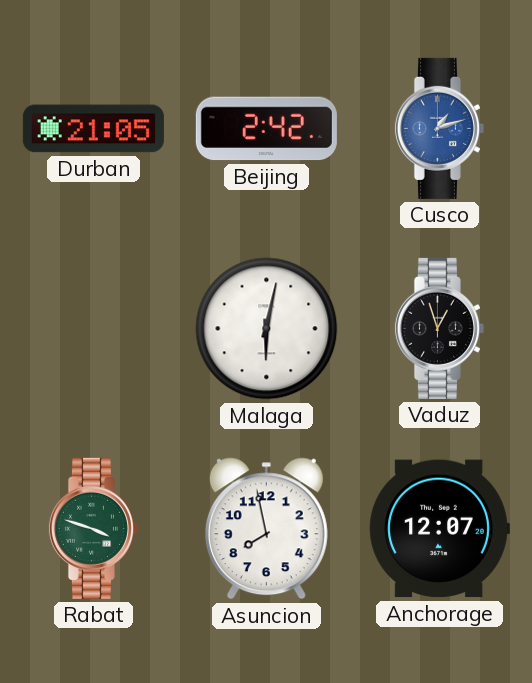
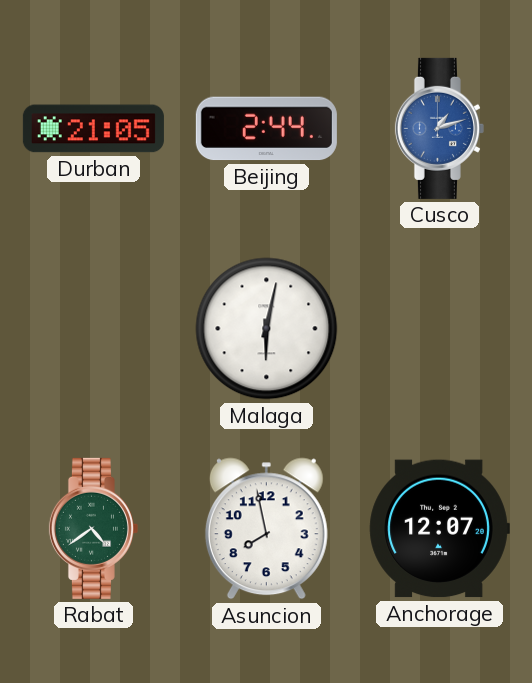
Beijing: 2:42 -> 2:44 (266, 129)
Vaduz: 12:57 -> none (439, 328)
Rabat: 3:48 -> 4:39 (93, 528)
